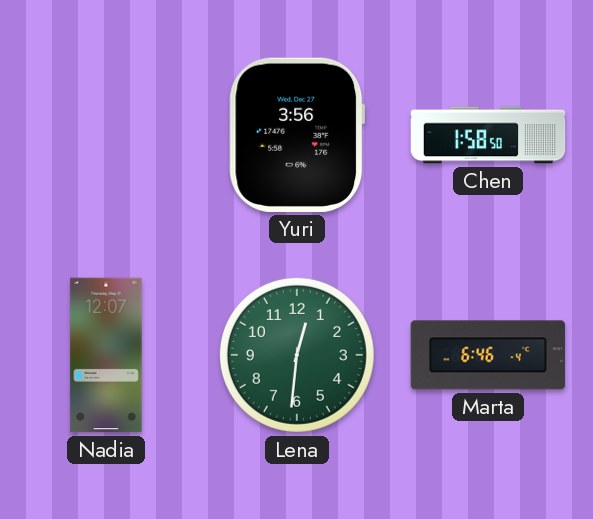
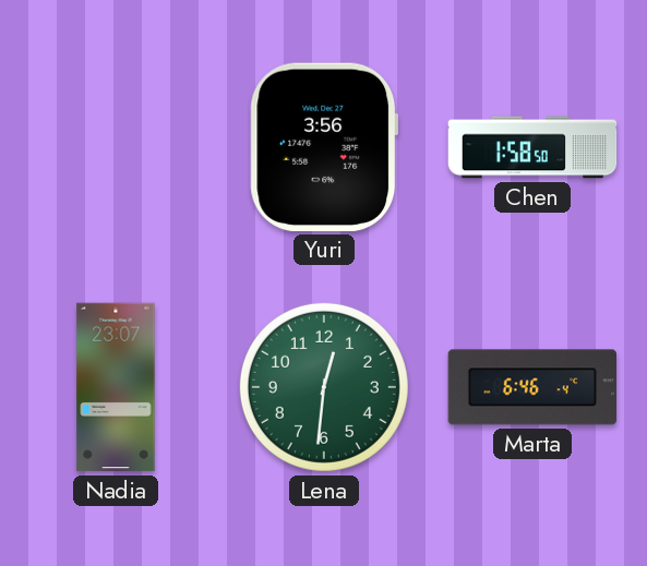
Nadia: 12:07 -> 23:07 (116, 387)
